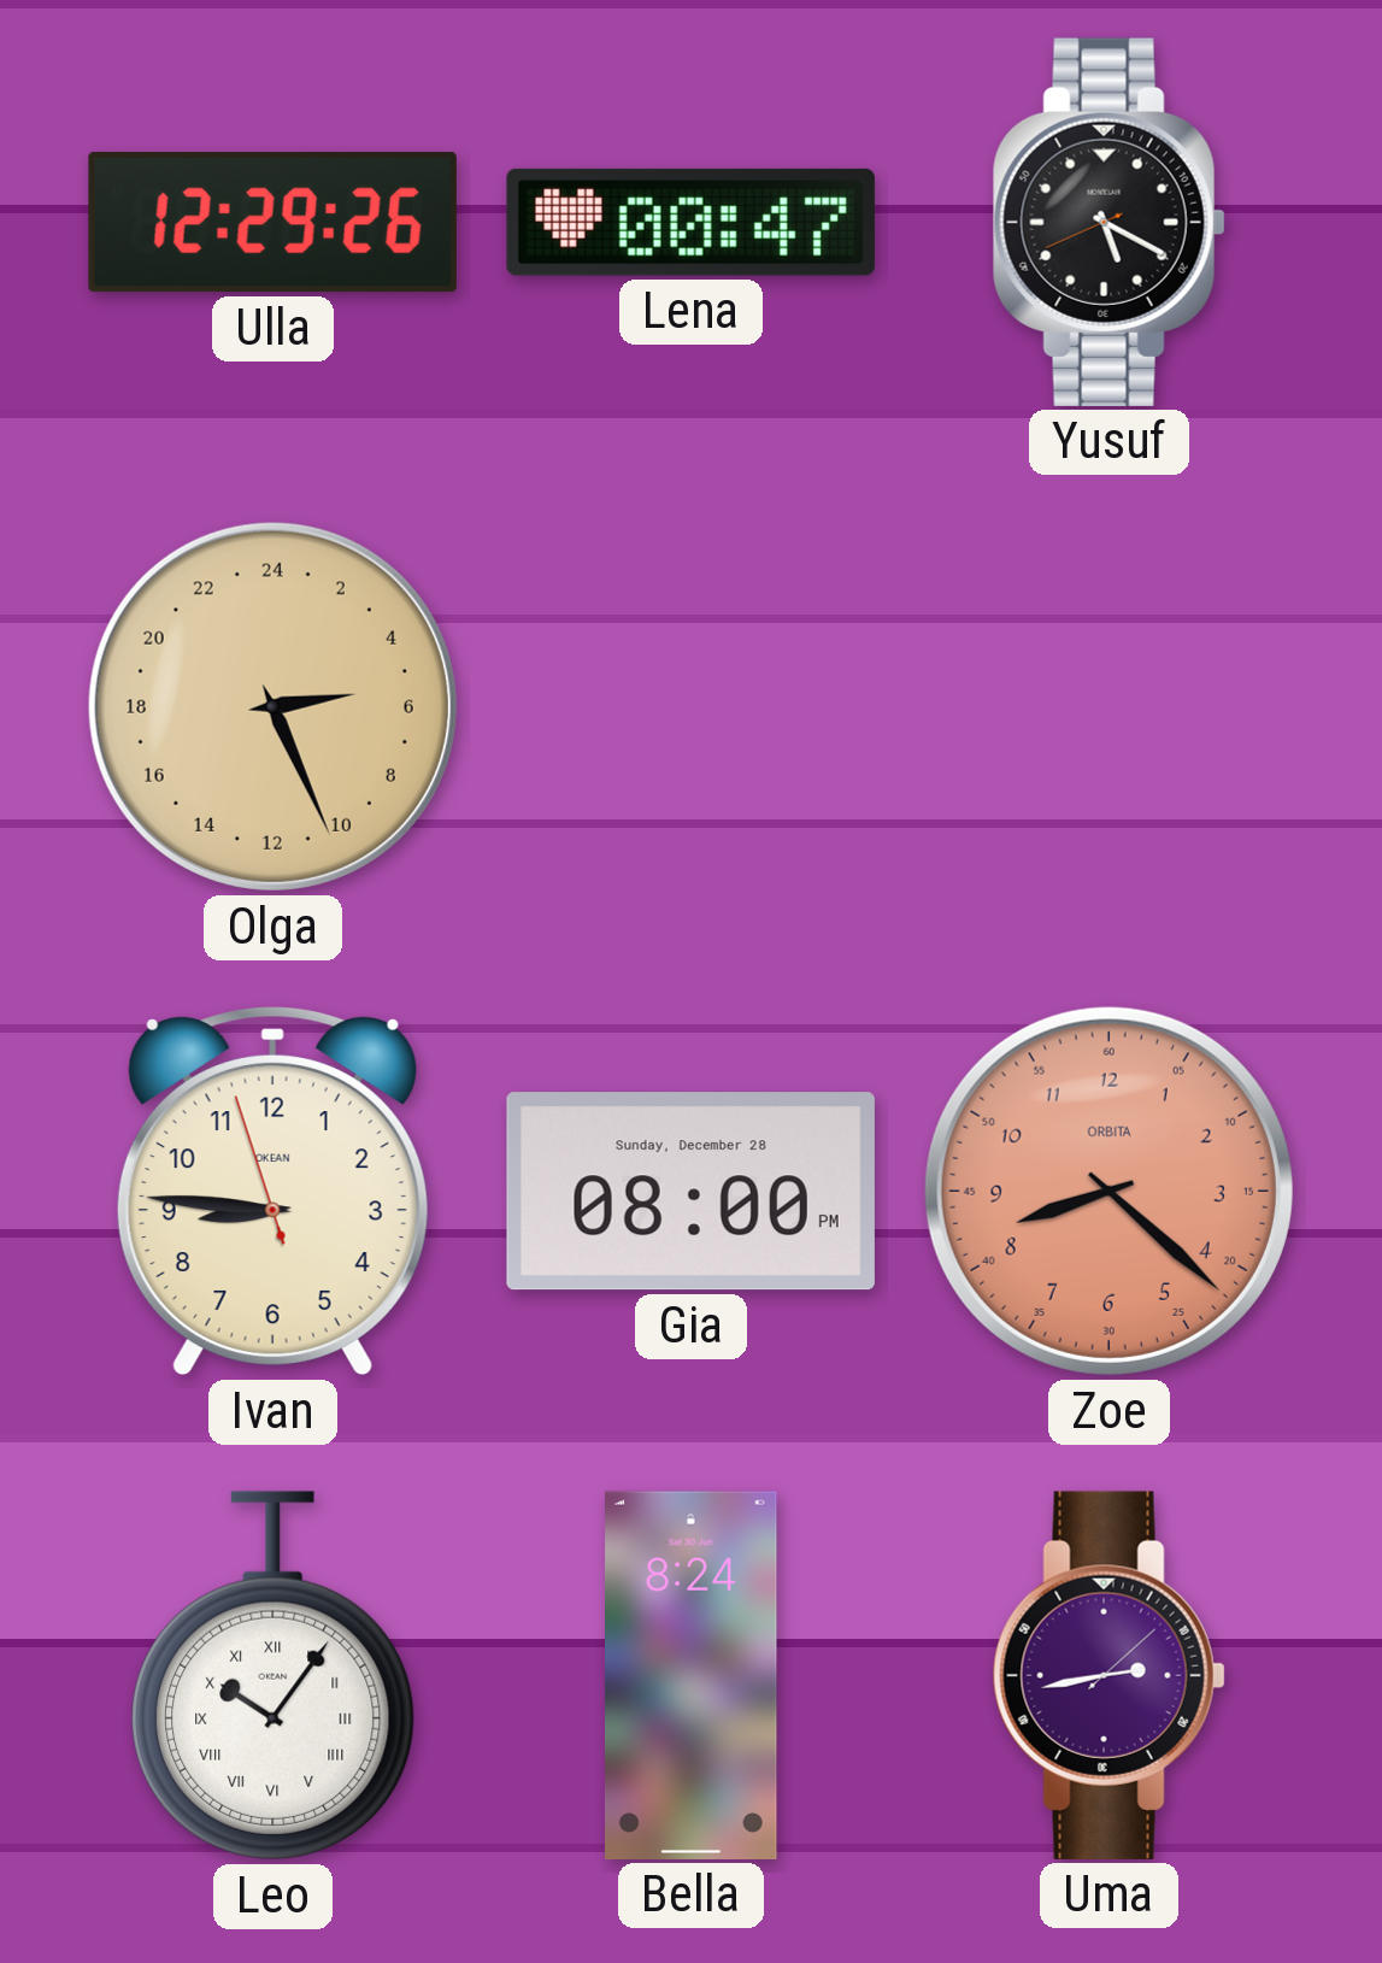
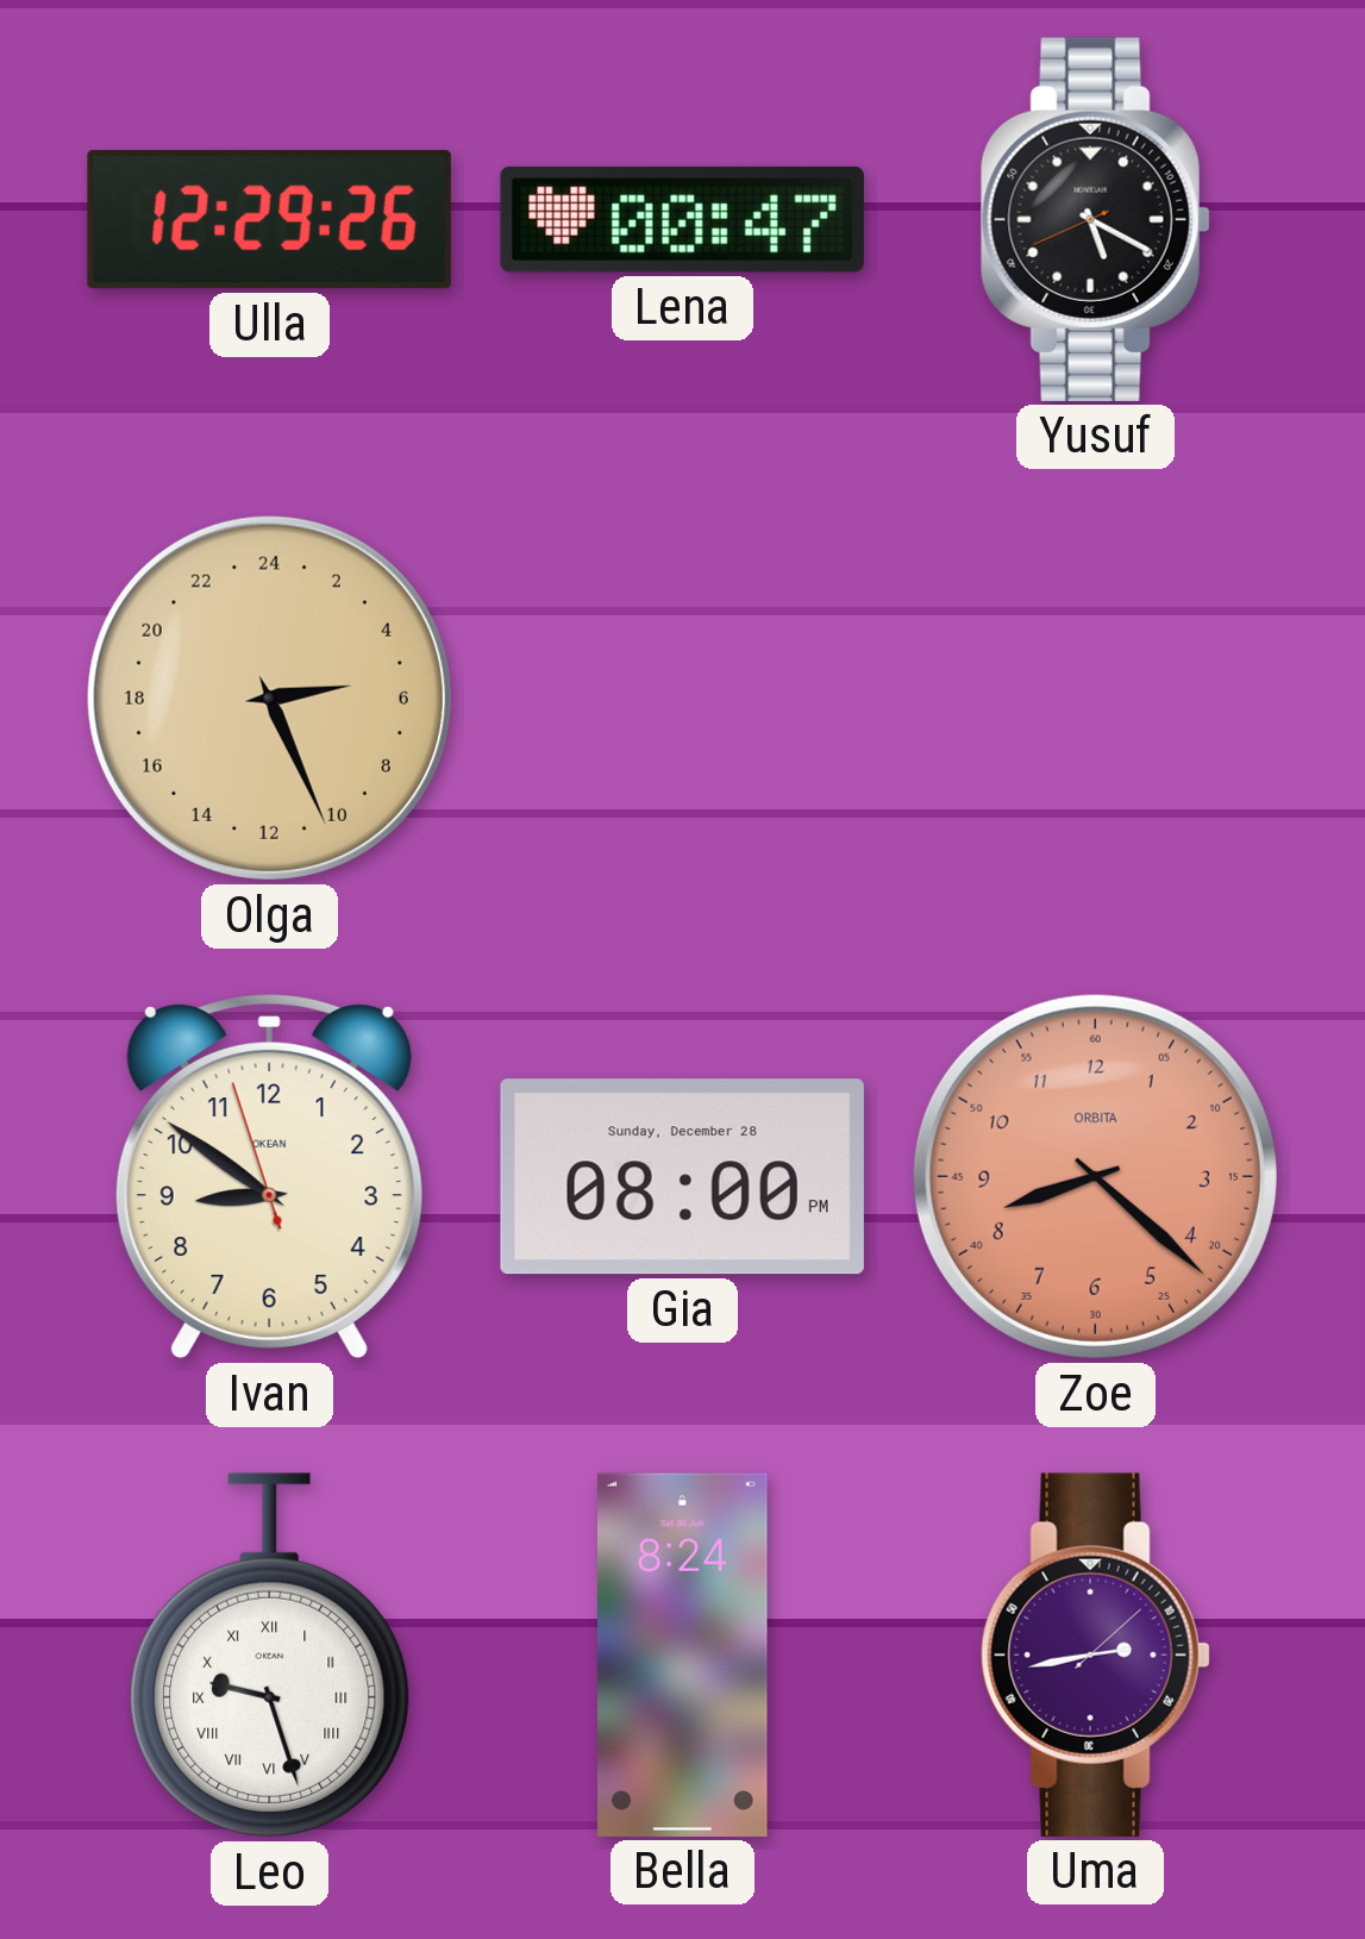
Ivan: 8:45 -> 8:50 (269, 1177)
Leo: 10:06 -> 9:27 (270, 1656)
